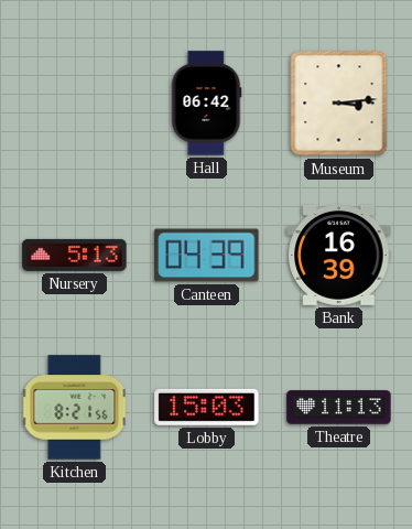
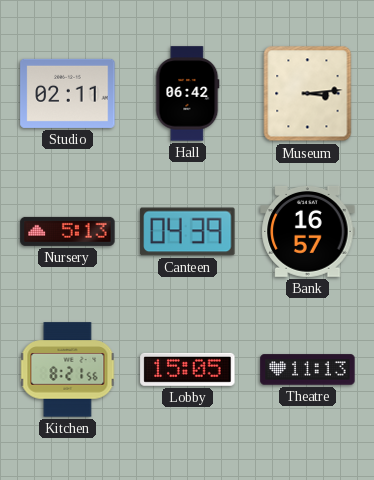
Studio: none -> 02:11 (68, 93)
Bank: 16:39 -> 16:57 (308, 231)
Lobby: 15:03 -> 15:05 (188, 369)
